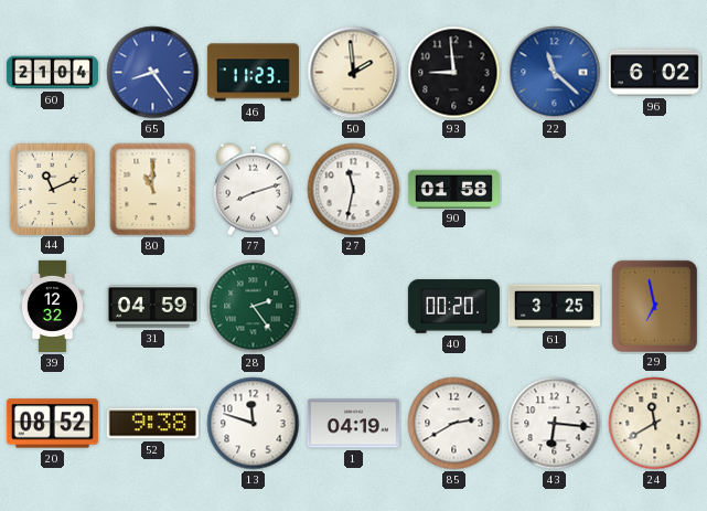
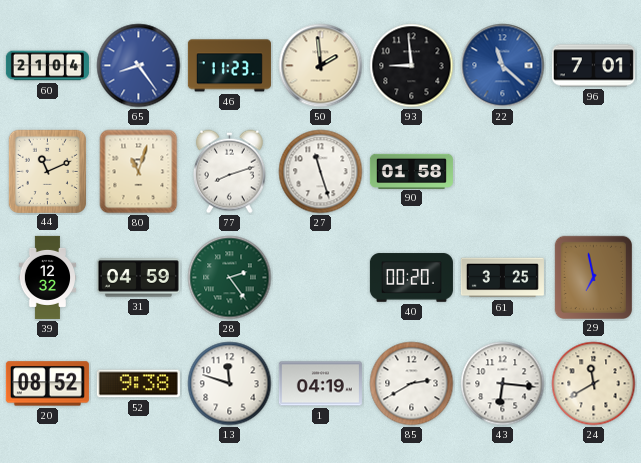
96: 6:02 -> 7:01 (593, 66)
80: 11:00 -> 11:03 (139, 172)
27: 11:32 -> 11:27 (321, 172)
